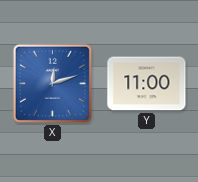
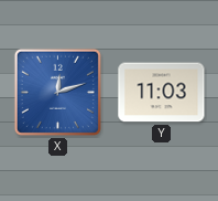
Y: 11:00 -> 11:03 (162, 93)
